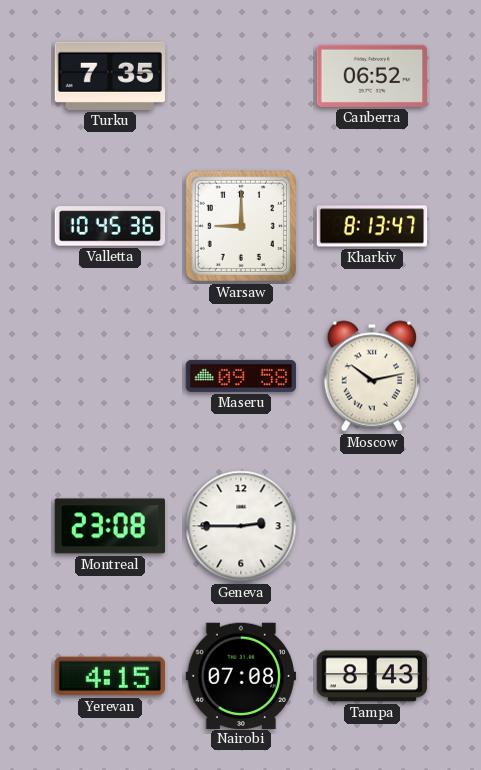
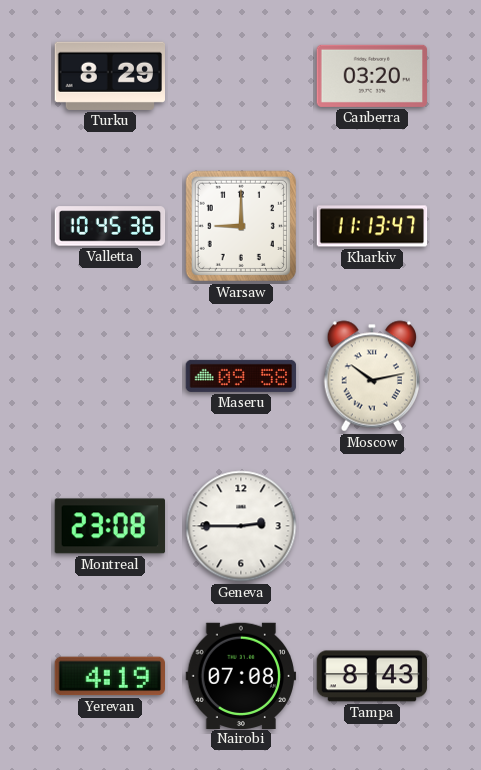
Turku: 7:35 -> 8:29 (109, 76)
Canberra: 06:52 -> 03:20 (372, 76)
Kharkiv: 8:13 -> 11:13 (372, 226)
Yerevan: 4:15 -> 4:19 (109, 676)
